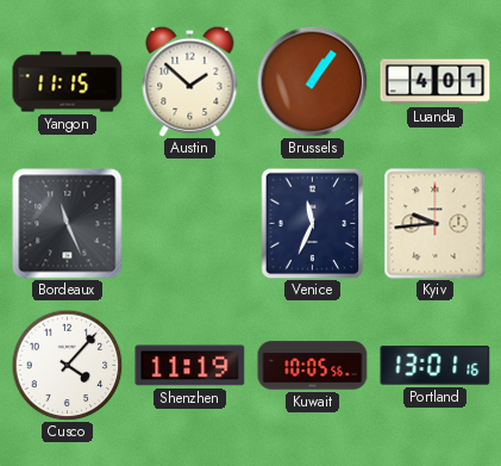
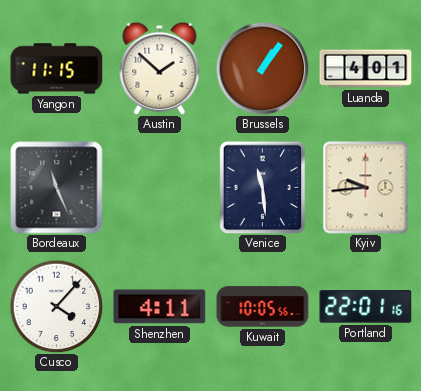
Venice: 11:34 -> 11:29 (263, 187)
Shenzhen: 11:19 -> 4:11 (160, 307)
Portland: 13:01 -> 22:01 (366, 307)
